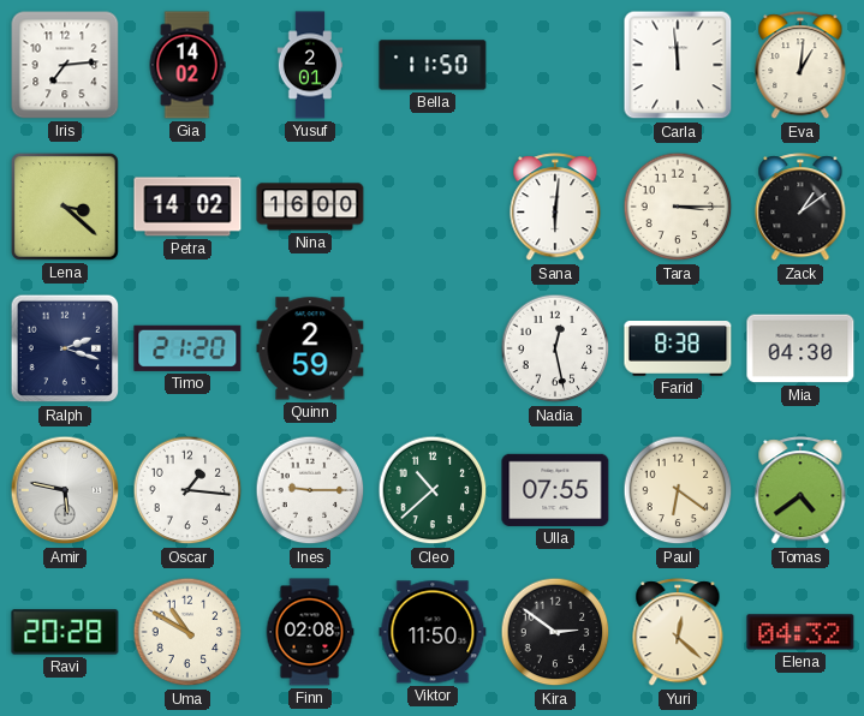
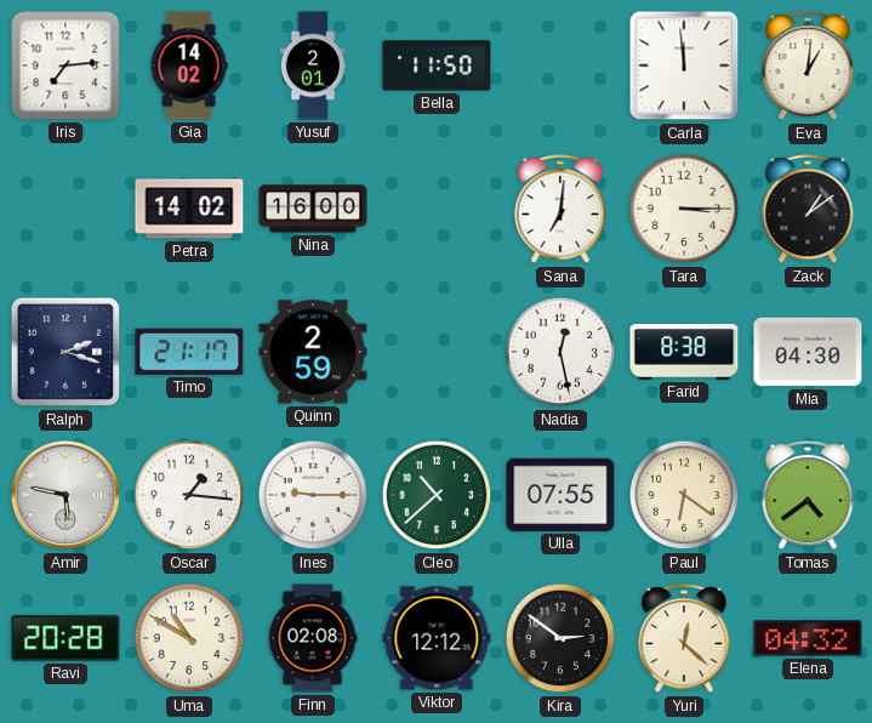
Lena: 3:22 -> none (65, 207)
Sana: 6:01 -> 7:01 (560, 210)
Timo: 21:20 -> 21:17 (189, 352)
Viktor: 11:50 -> 12:12 (437, 638)
